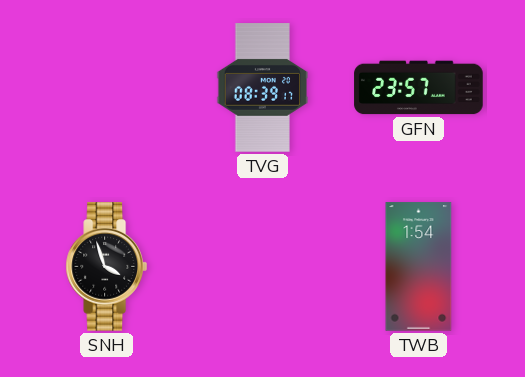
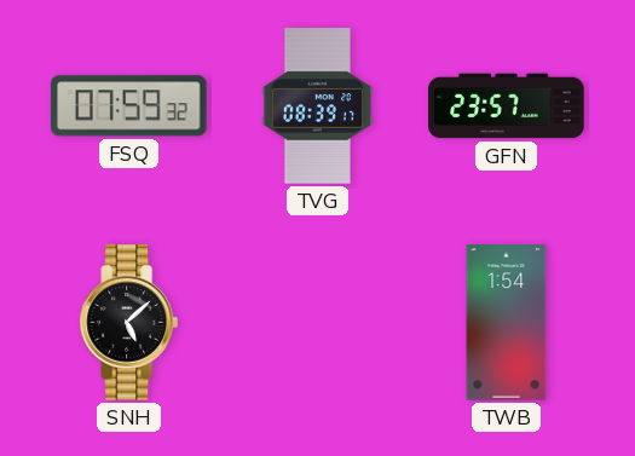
FSQ: none -> 07:59 (128, 106)
SNH: 3:57 -> 5:08 (128, 323)
